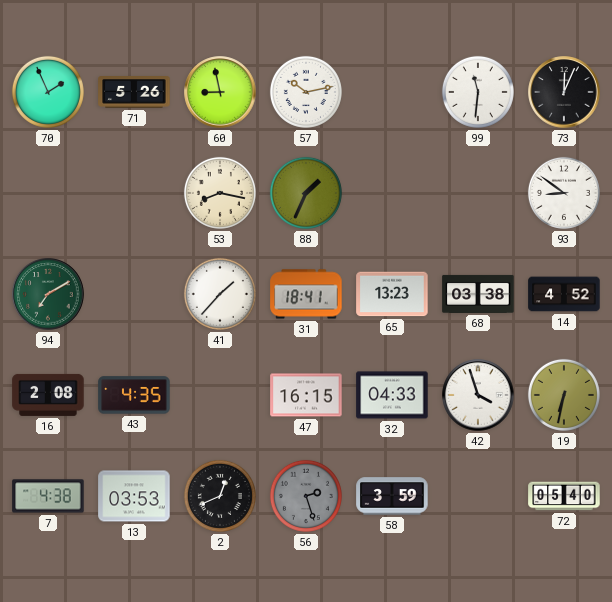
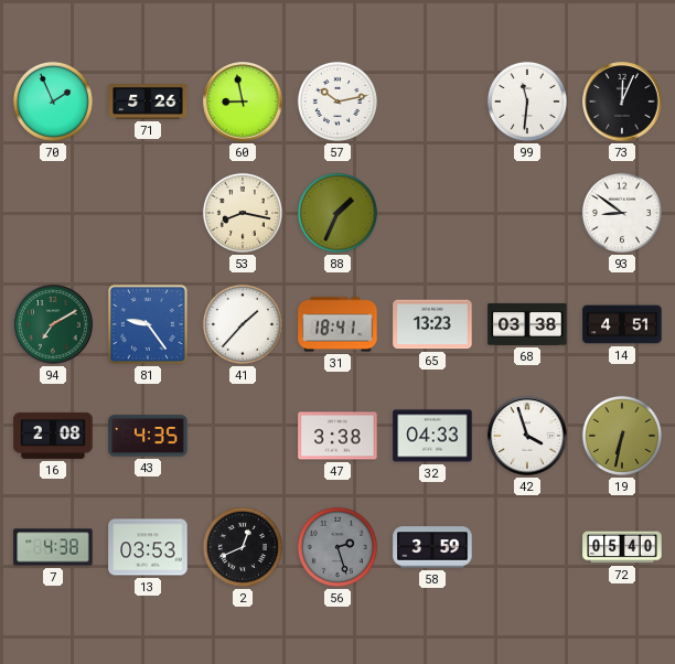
81: none -> 9:24 (148, 324)
14: 4:52 -> 4:51 (622, 324)
47: 16:15 -> 3:38 (337, 436)
